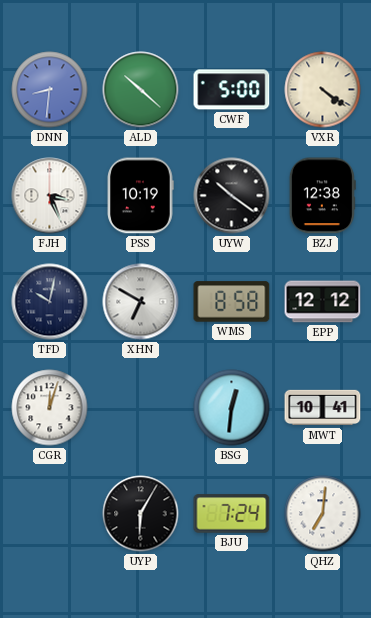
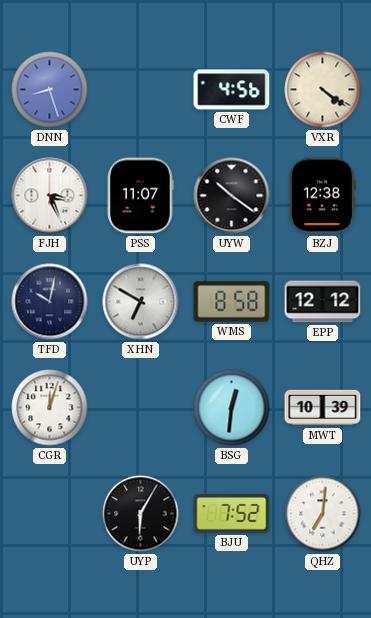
DNN: 8:31 -> 8:27 (50, 90)
ALD: 10:22 -> none (141, 90)
CWF: 5:00 -> 4:56 (232, 90)
PSS: 10:19 -> 11:07 (140, 196)
MWT: 10:41 -> 10:39 (323, 408)
BJU: 7:24 -> 7:52 (232, 514)
